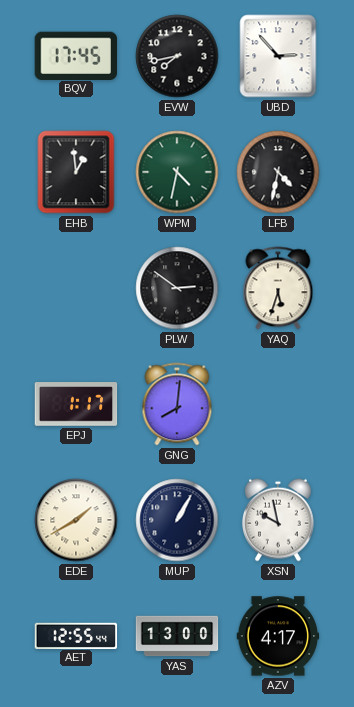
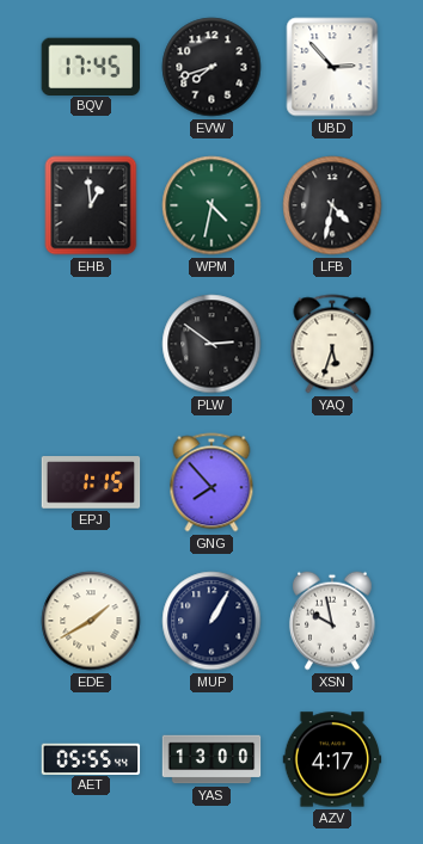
EVW: 7:43 -> 7:42 (211, 67)
EPJ: 1:17 -> 1:15 (91, 482)
GNG: 8:01 -> 7:53 (211, 482)
AET: 12:55 -> 05:55 (91, 758)
